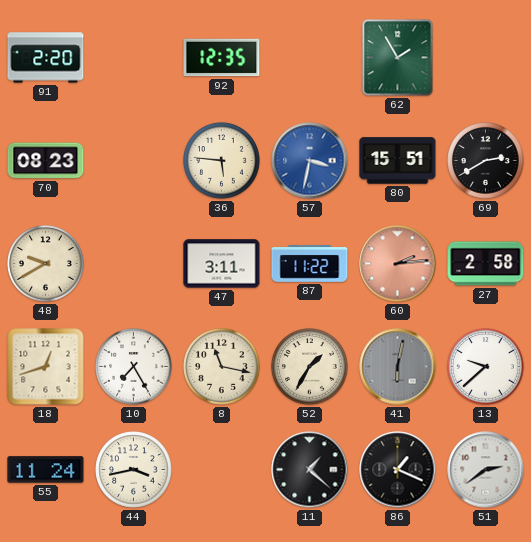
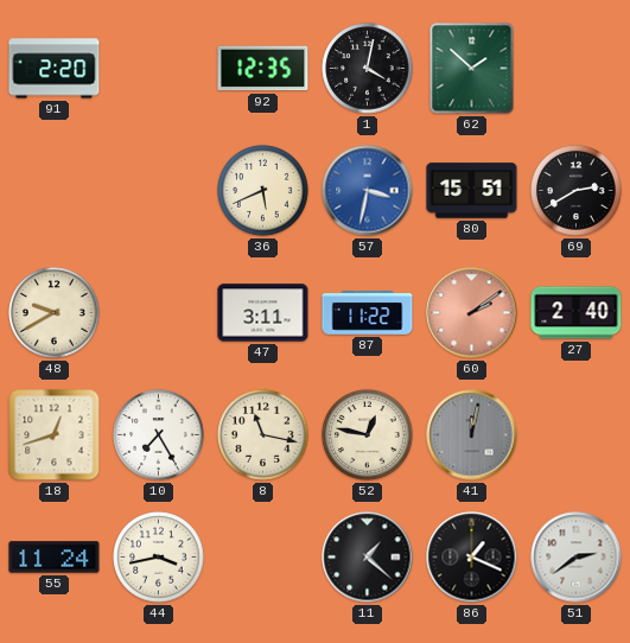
1: none -> 4:02 (368, 69)
62: 1:55 -> 1:52 (472, 69)
70: 08:23 -> none (46, 161)
36: 5:46 -> 5:41 (263, 191)
60: 2:14 -> 2:09 (472, 313)
27: 2:58 -> 2:40 (577, 313)
52: 1:35 -> 12:47 (368, 435)
41: 6:02 -> 12:02 (472, 435)
13: 9:38 -> none (486, 367)
